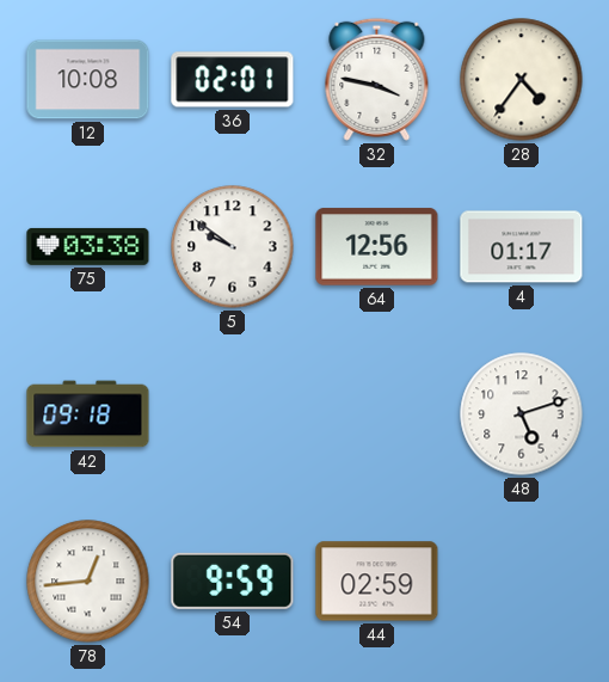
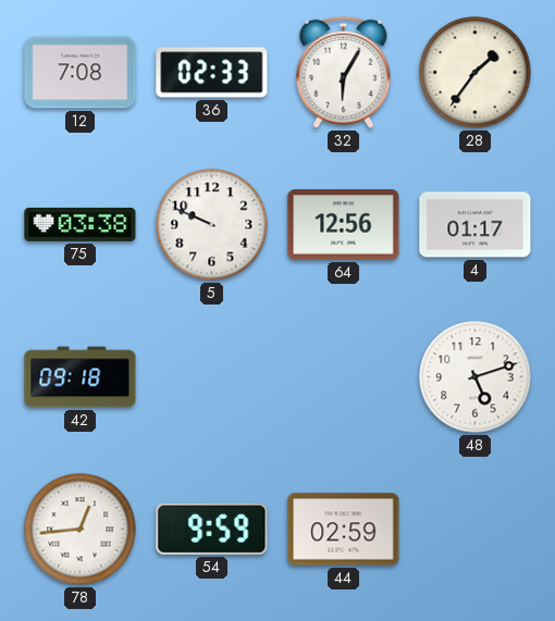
12: 10:08 -> 7:08 (81, 73)
36: 02:01 -> 02:33 (212, 73)
32: 3:47 -> 6:05 (344, 72)
28: 4:36 -> 1:36 (476, 73)
5: 9:51 -> 9:49 (212, 225)
